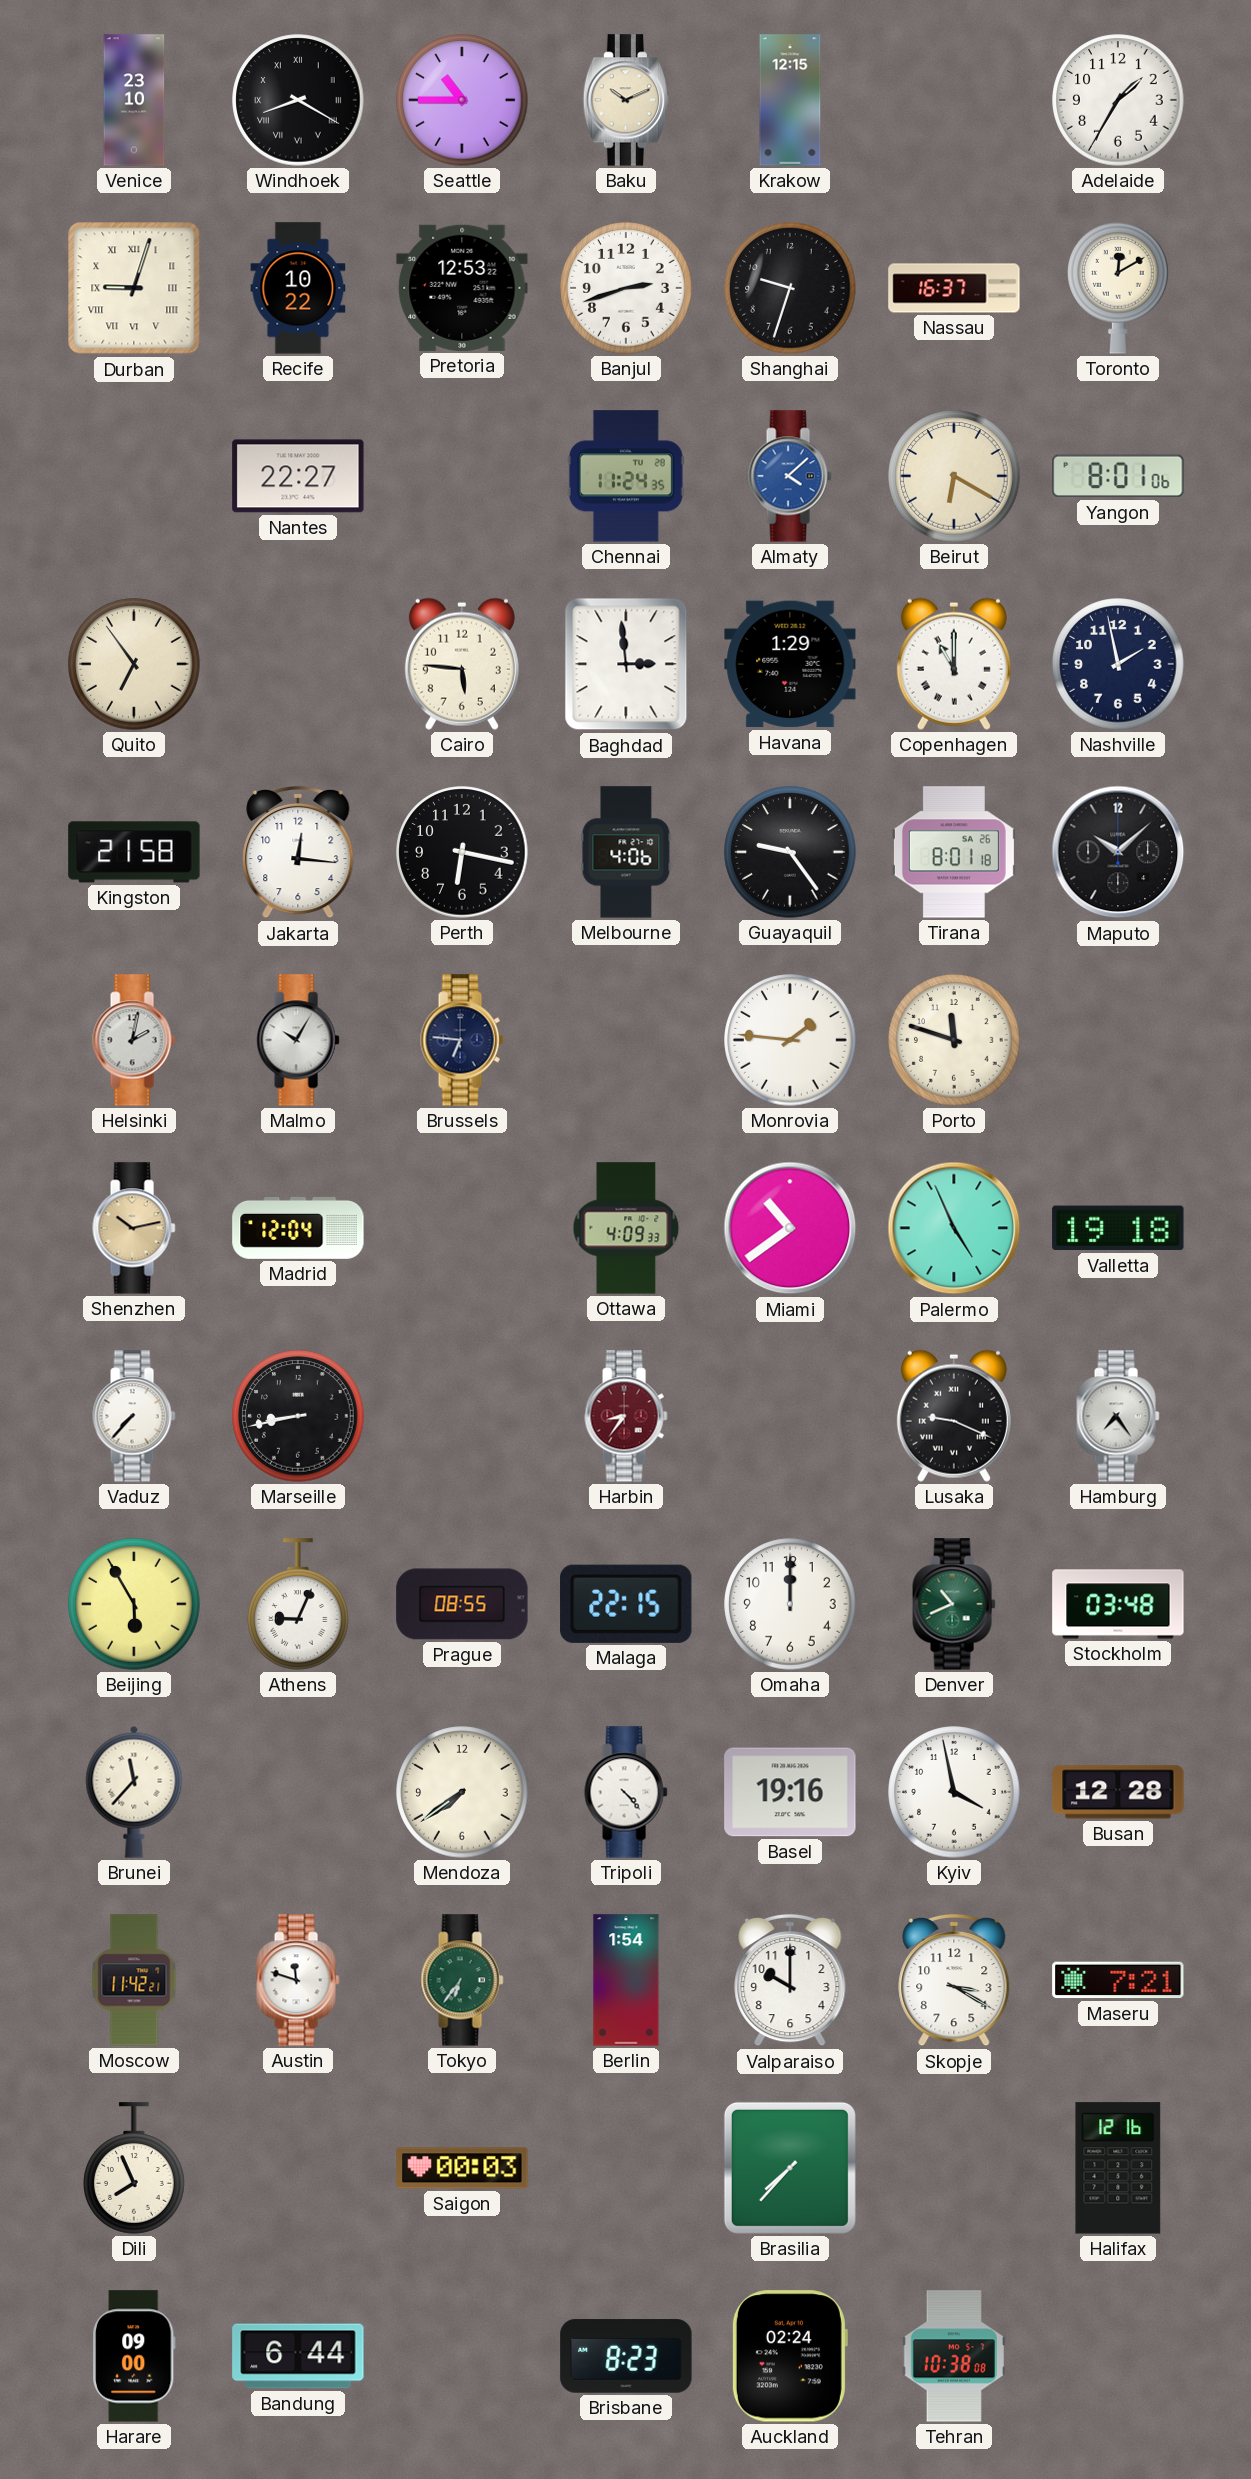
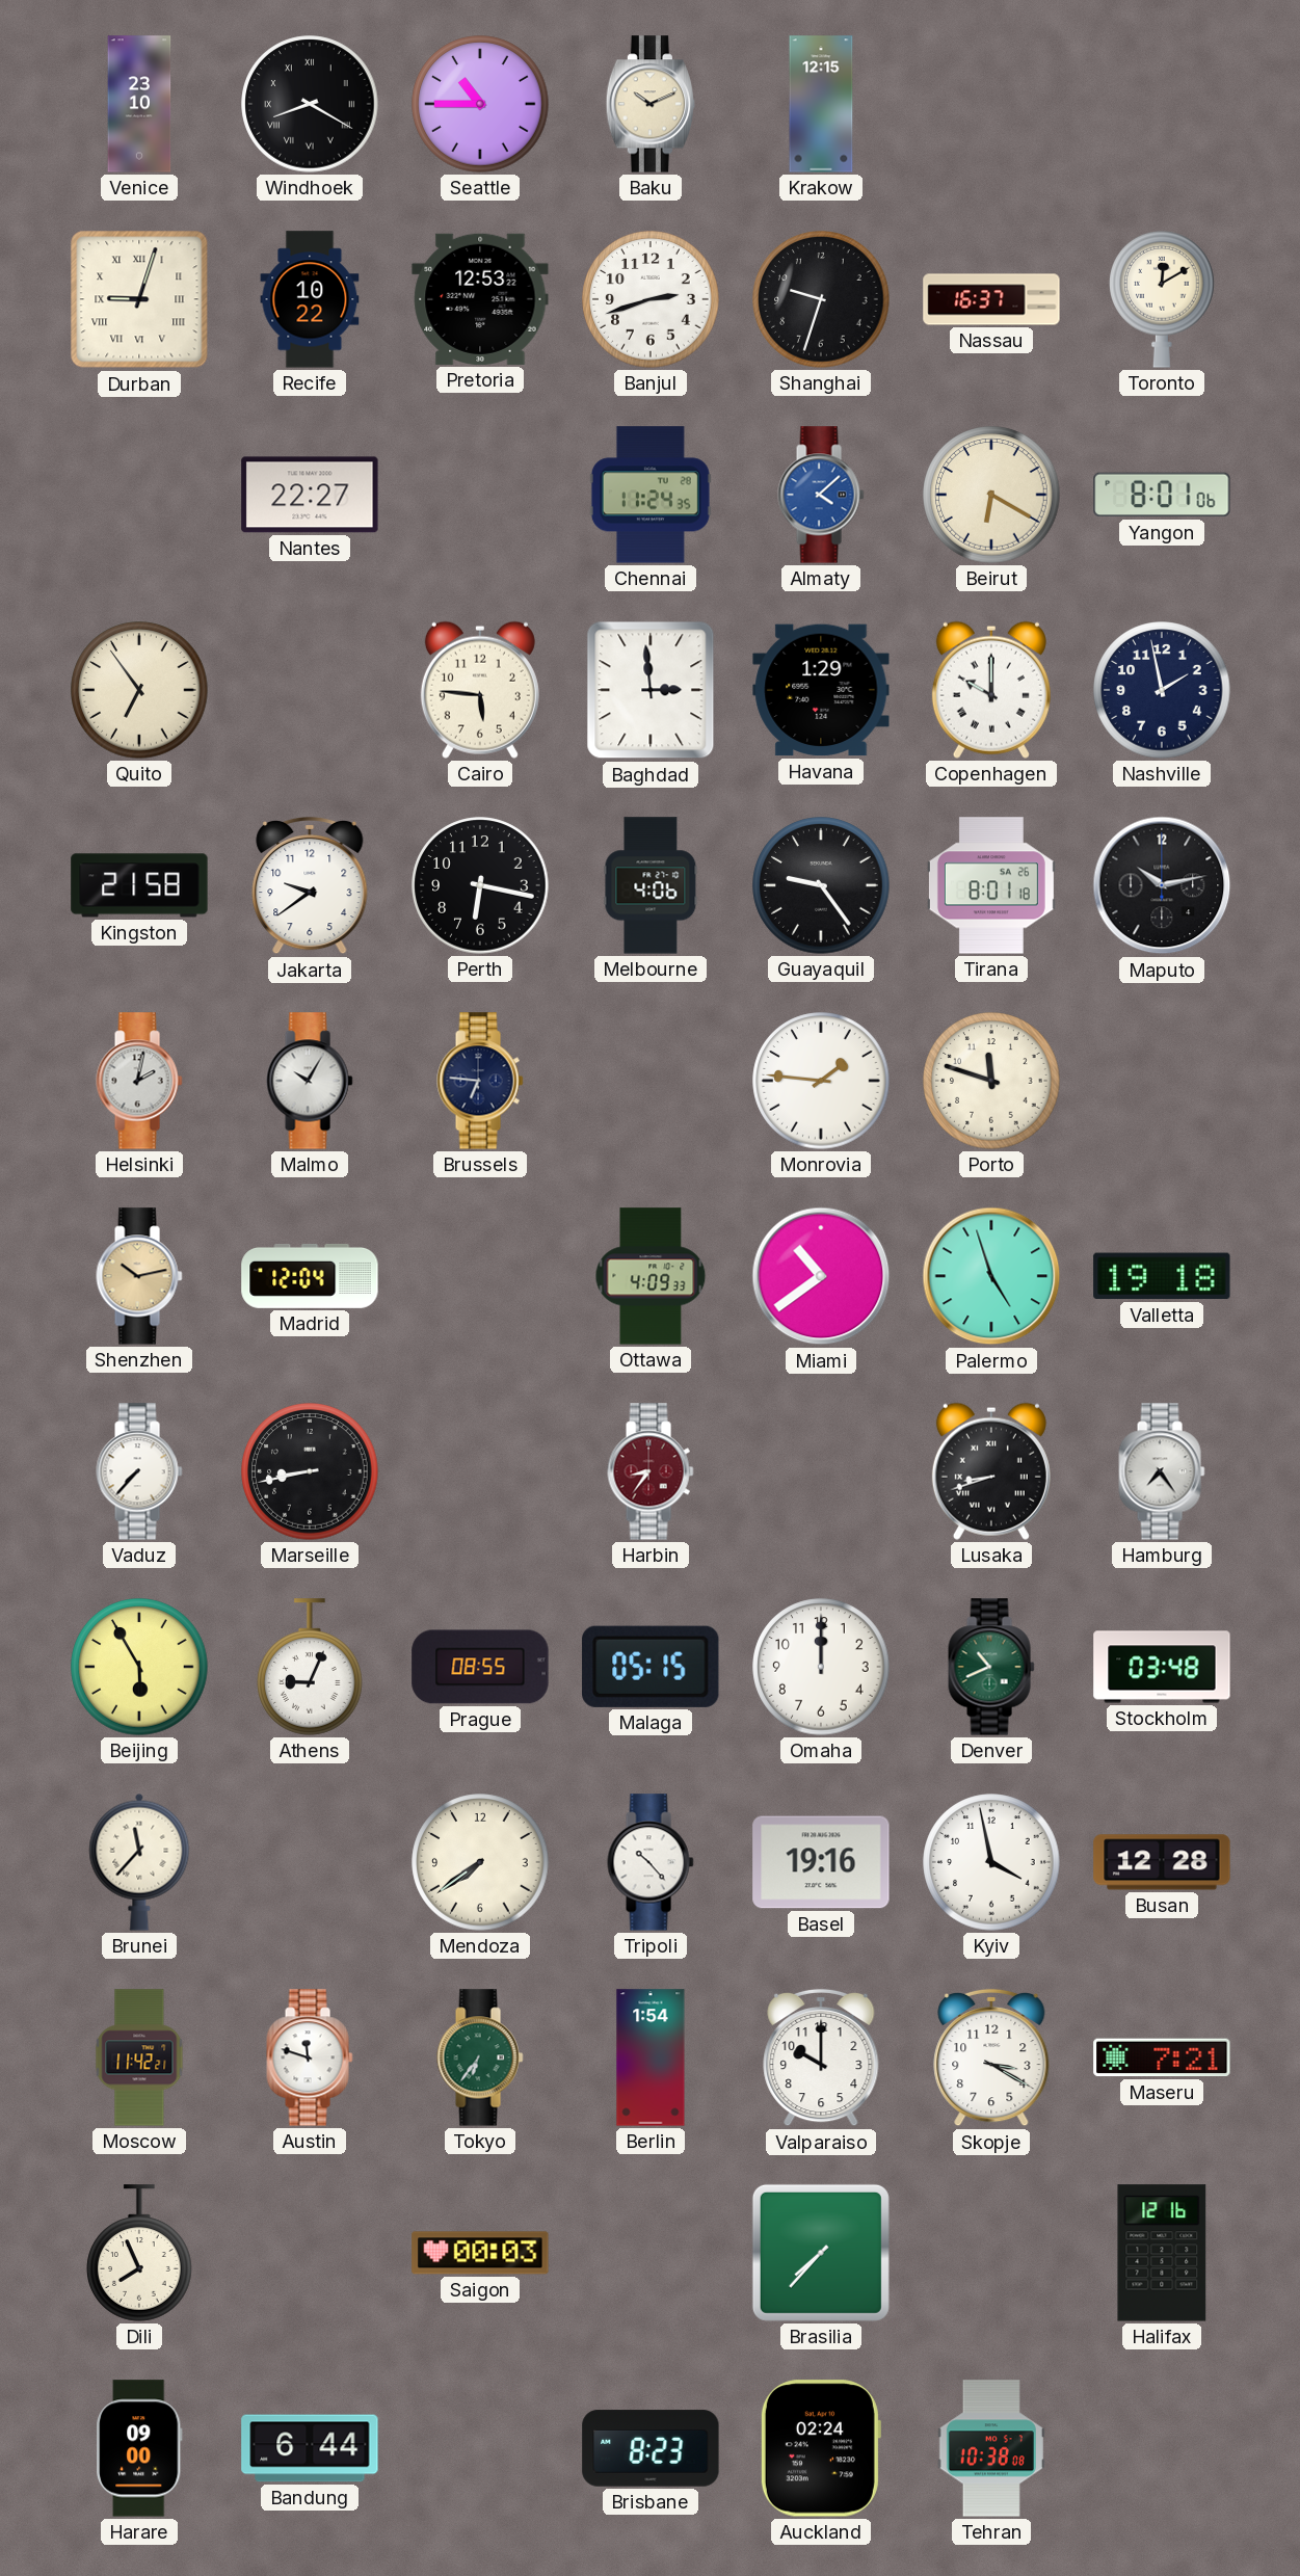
Adelaide: 1:35 -> none (1118, 100)
Copenhagen: 11:00 -> 10:00 (991, 690)
Jakarta: 12:16 -> 9:39 (310, 885)
Maputo: 10:08 -> 10:13 (1162, 885)
Palermo: 4:56 -> 4:57 (991, 1276)
Lusaka: 9:19 -> 8:42 (991, 1471)
Malaga: 22:15 -> 05:15 (651, 1667)
Tripoli: 4:23 -> 10:23 (651, 1862)
